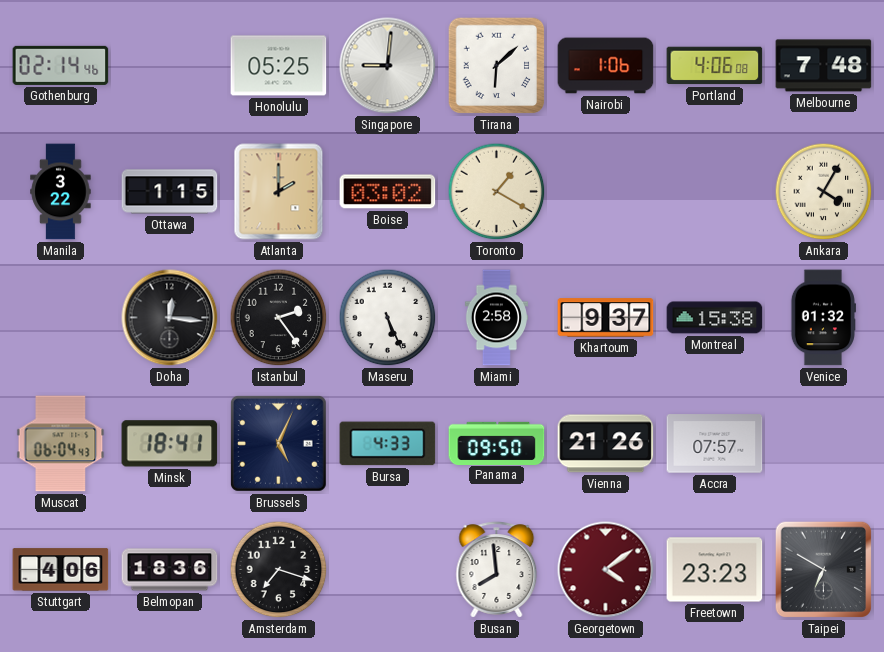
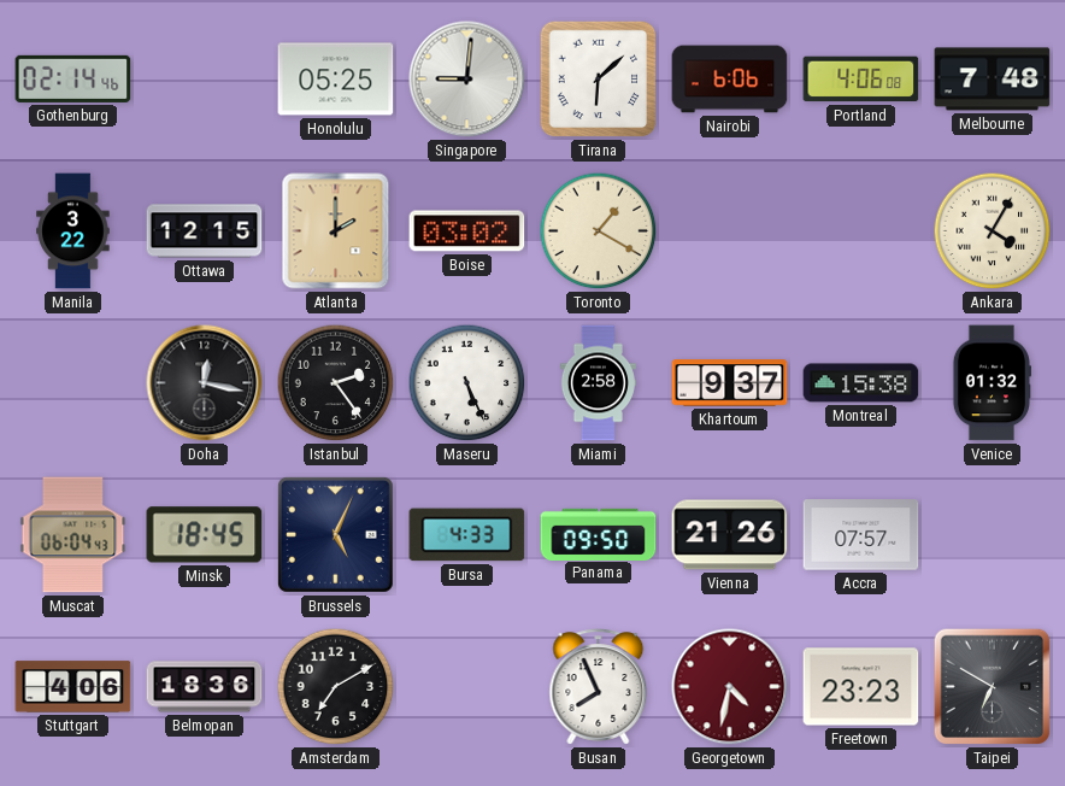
Nairobi: 1:06 -> 6:06 (730, 80)
Ottawa: 1:15 -> 12:15 (205, 231)
Doha: 12:16 -> 12:17 (205, 383)
Minsk: 18:41 -> 18:45 (205, 535)
Amsterdam: 7:18 -> 7:10 (336, 687)
Busan: 7:59 -> 7:56 (599, 687)
Georgetown: 4:09 -> 4:32 (730, 687)
